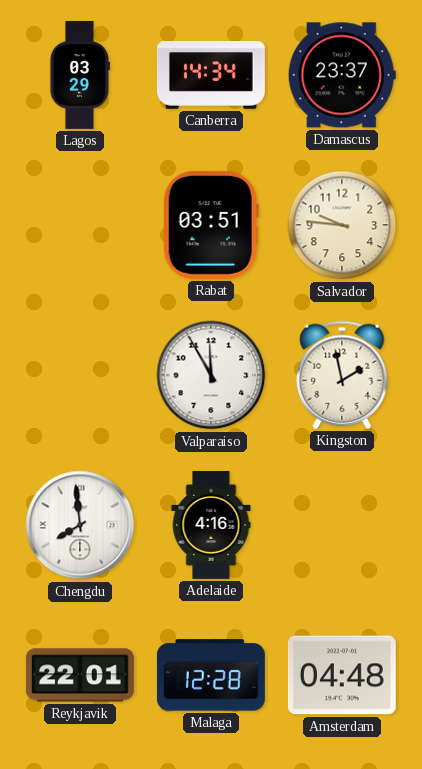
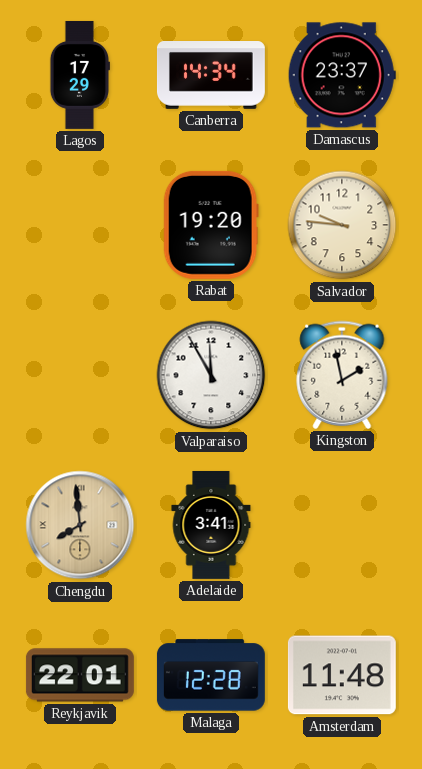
Lagos: 03:29 -> 17:29 (79, 75)
Rabat: 03:51 -> 19:20 (211, 225)
Chengdu dial: white -> champagne (80, 525)
Adelaide: 4:16 -> 3:41 (211, 525)
Amsterdam: 04:48 -> 11:48 (342, 675)
